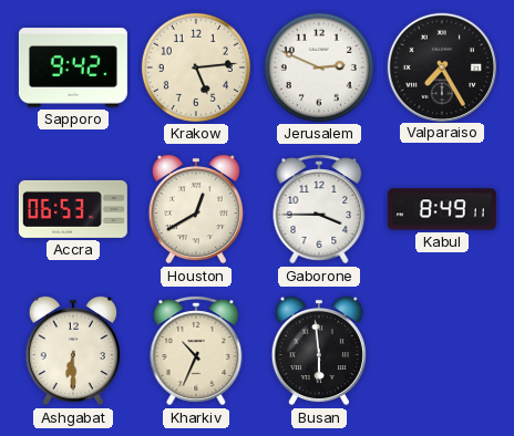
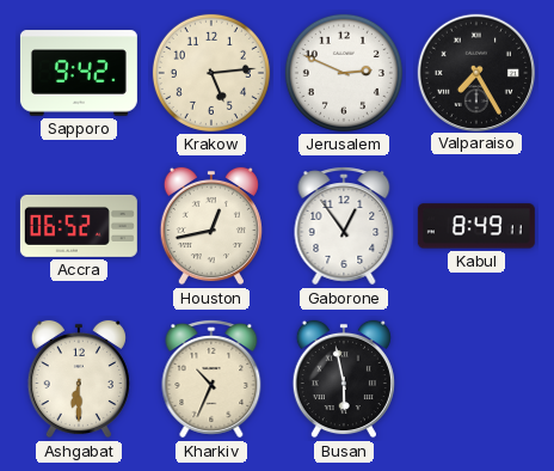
Accra: 06:53 -> 06:52 (79, 226)
Houston: 12:40 -> 12:43 (211, 226)
Gaborone: 3:45 -> 12:54 (344, 226)
Busan: 5:59 -> 5:58 (344, 379)
